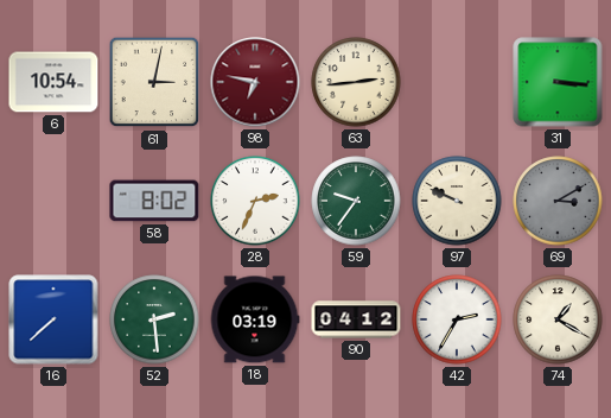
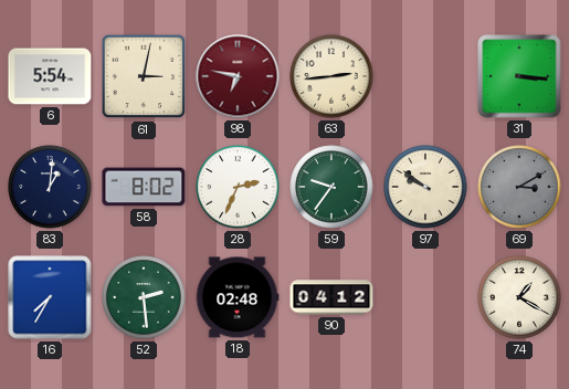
6: 10:54 -> 5:54 (50, 76)
83: none -> 1:01 (50, 187)
97: 9:49 -> 9:51 (425, 187)
16: 7:38 -> 7:35 (50, 297)
18: 03:19 -> 02:48 (238, 297)
42: 2:35 -> none (457, 319)
